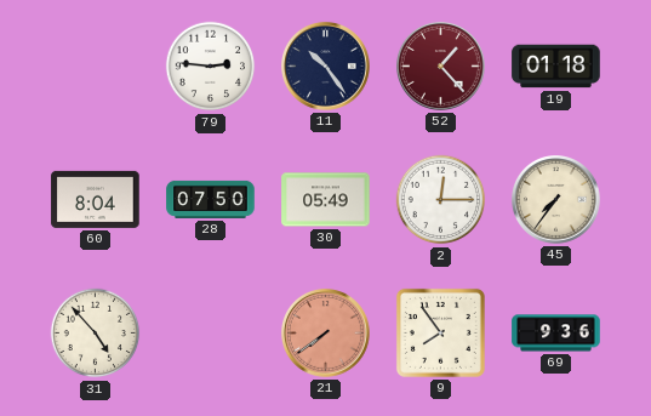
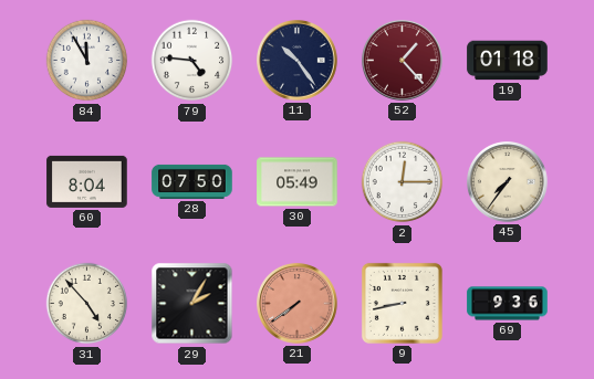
84: none -> 11:55 (87, 61)
79: 2:46 -> 4:46 (192, 61)
29: none -> 2:05 (192, 304)
9: 7:54 -> 8:43 (402, 303)
